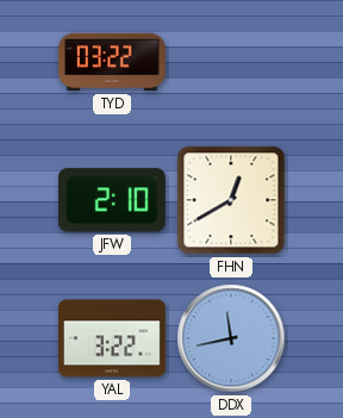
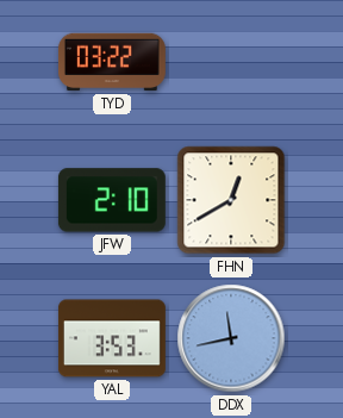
YAL: 3:22 -> 3:53 (112, 338)
